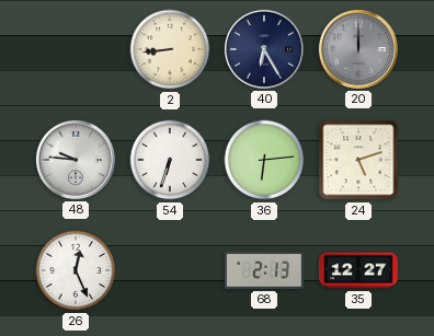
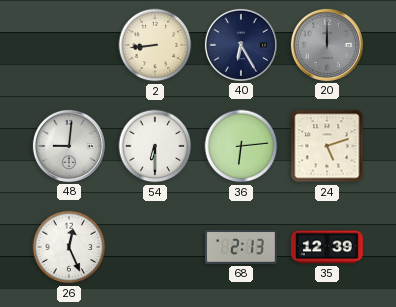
48: 9:46 -> 9:01 (69, 146)
54: 6:33 -> 6:30 (155, 146)
35: 12:27 -> 12:39 (327, 247)
